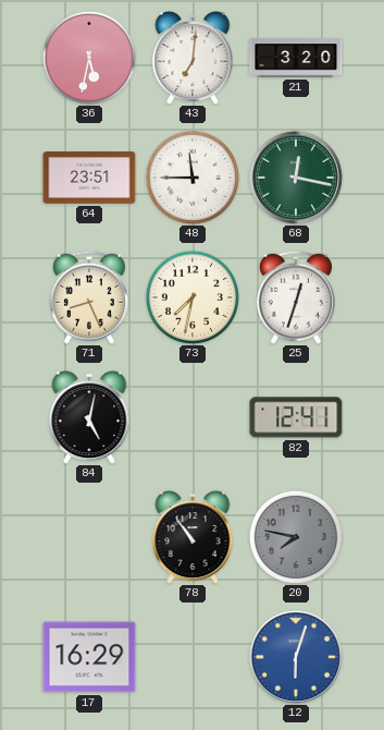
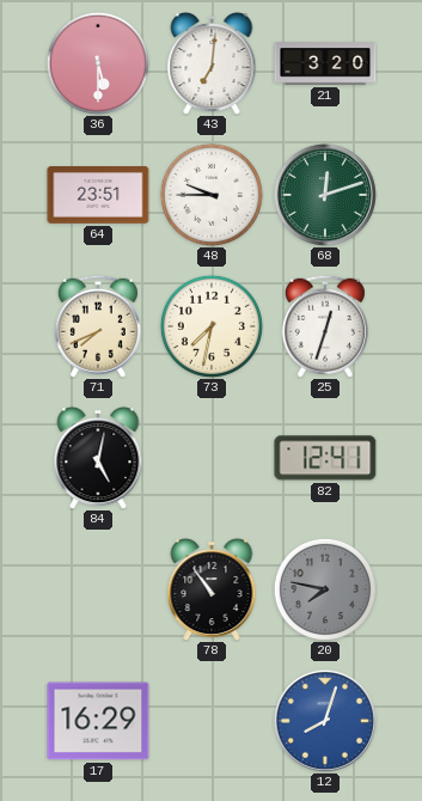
36: 5:32 -> 5:30 (98, 63)
48: 11:45 -> 9:45 (212, 195)
68: 12:17 -> 12:12 (325, 195)
71: 8:26 -> 7:41 (98, 326)
12: 6:03 -> 8:03 (325, 721)
